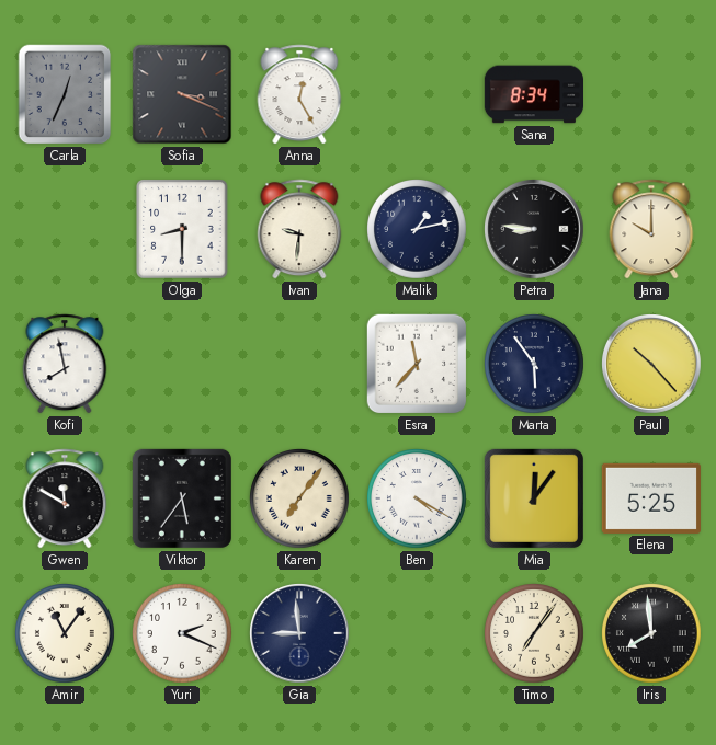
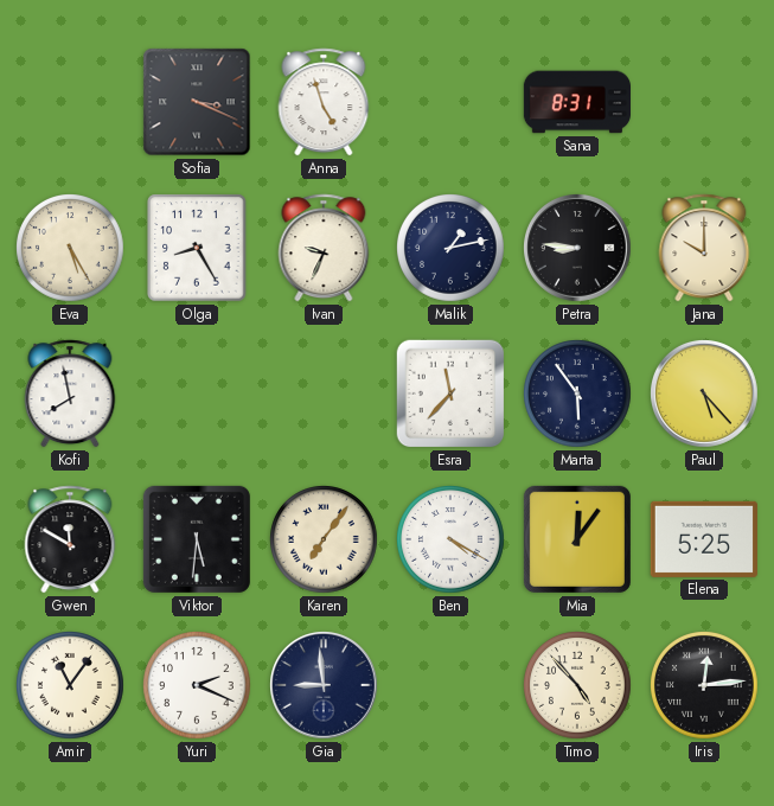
Carla: 12:34 -> none (65, 94)
Anna: 12:25 -> 4:57 (324, 102)
Sana: 8:34 -> 8:31 (576, 102)
Eva: none -> 5:25 (71, 249)
Olga: 8:30 -> 8:25 (197, 248)
Ivan: 9:31 -> 9:34 (324, 248)
Paul: 10:23 -> 5:23 (705, 395)
Viktor: 5:36 -> 5:31 (197, 539)
Timo: 7:06 -> 4:53 (578, 686)
Iris: 7:59 -> 12:14 (705, 686)
